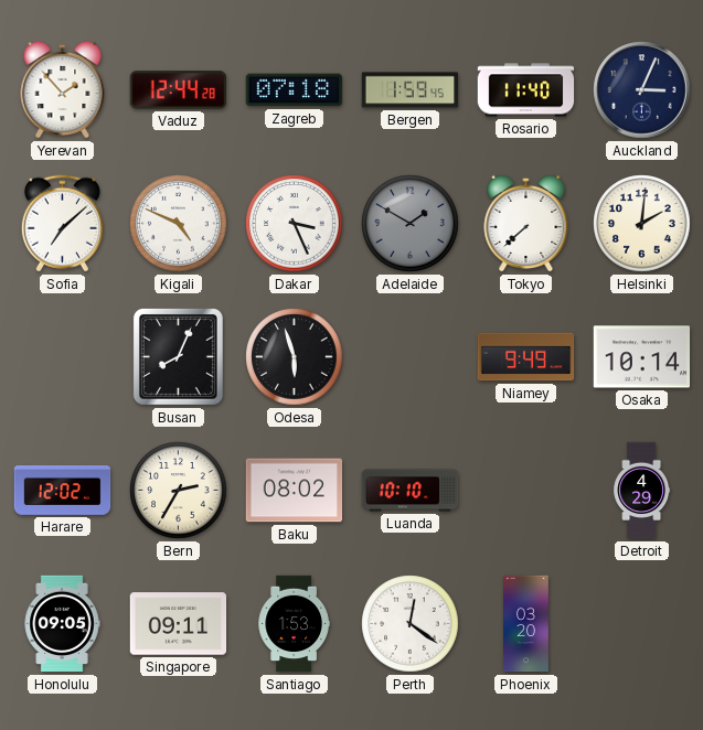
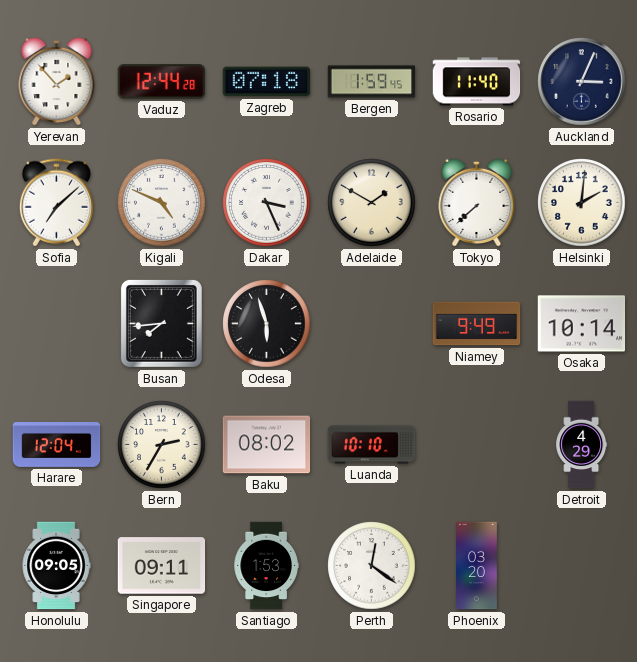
Adelaide dial: grey -> cream (372, 203)
Busan: 8:04 -> 7:44 (161, 323)
Harare: 12:02 -> 12:04 (57, 445)
